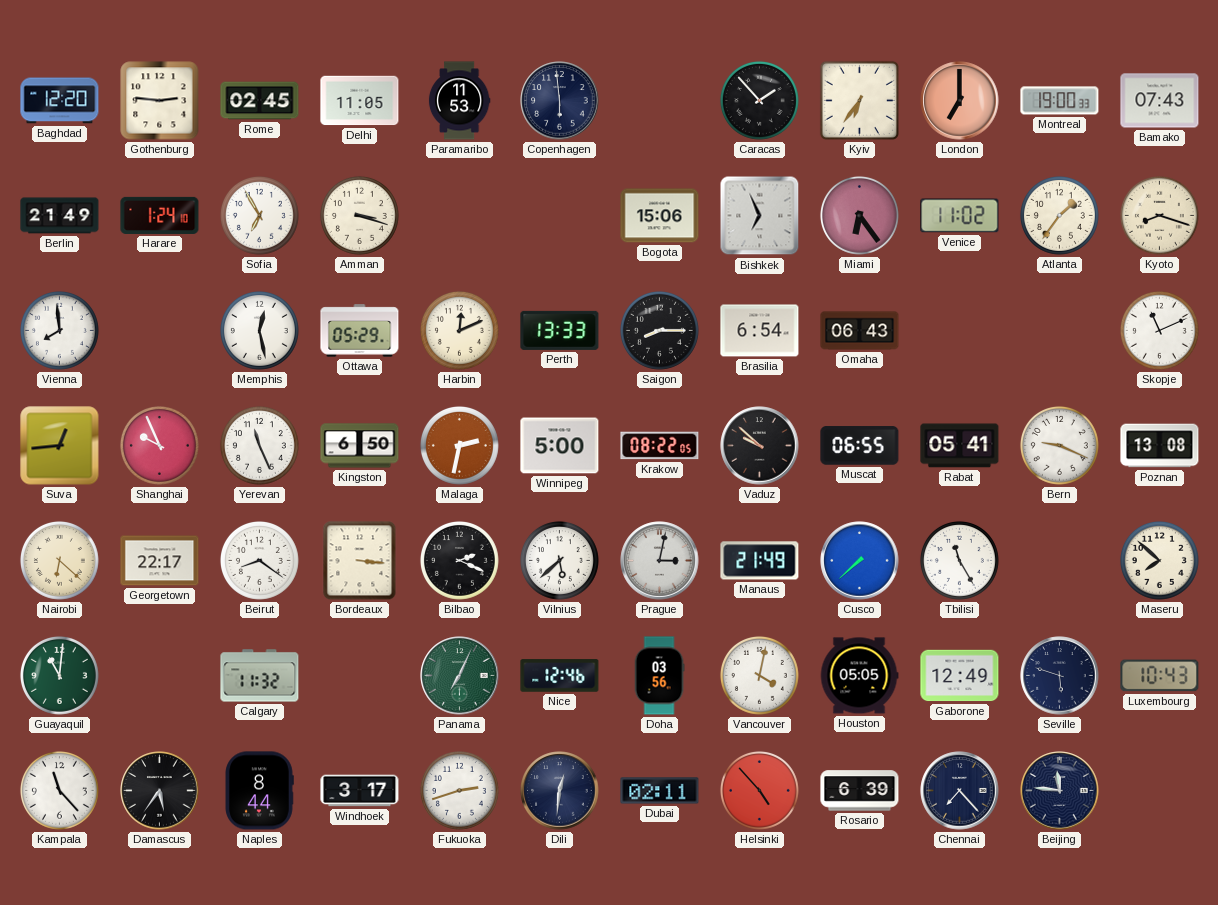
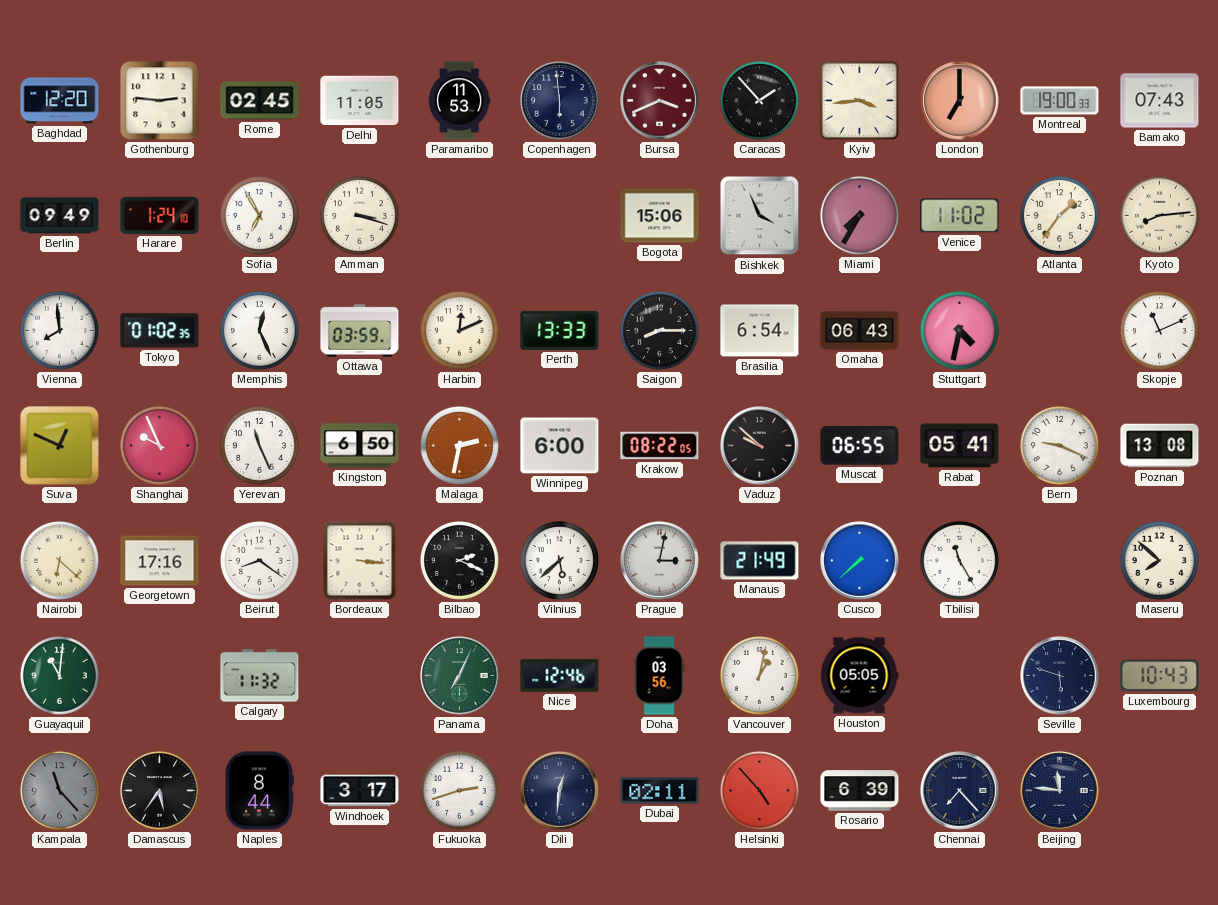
Bursa: none -> 3:41 (660, 101)
Kyiv: 6:36 -> 3:44 (859, 100)
Berlin: 21:49 -> 09:49 (60, 216)
Bishkek: 6:56 -> 3:56 (760, 216)
Miami: 6:24 -> 7:35 (859, 215)
Kyoto: 8:18 -> 8:14 (1159, 215)
Tokyo: none -> 01:02 (160, 331)
Memphis: 12:28 -> 12:26 (259, 330)
Ottawa: 05:29 -> 03:59 (360, 331)
Stuttgart: none -> 4:32 (959, 330)
Suva: 12:44 -> 12:49 (60, 446)
Winnipeg: 5:00 -> 6:00 (560, 446)
Georgetown: 22:17 -> 17:16 (160, 561)
Vancouver: 4:02 -> 1:02 (759, 675)
Gaborone: 12:49 -> none (960, 676)
Kampala dial: white -> grey (59, 790)
